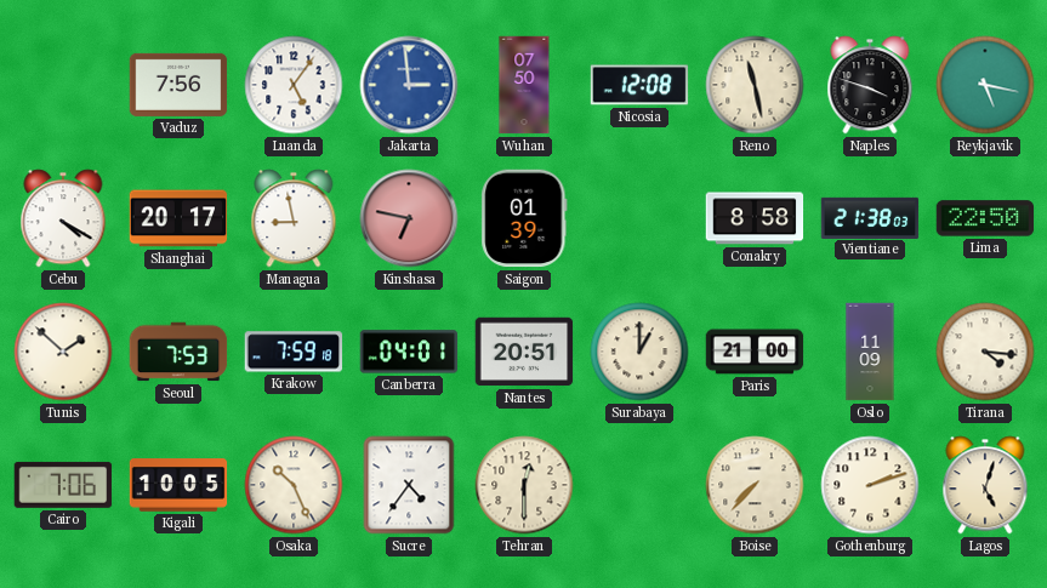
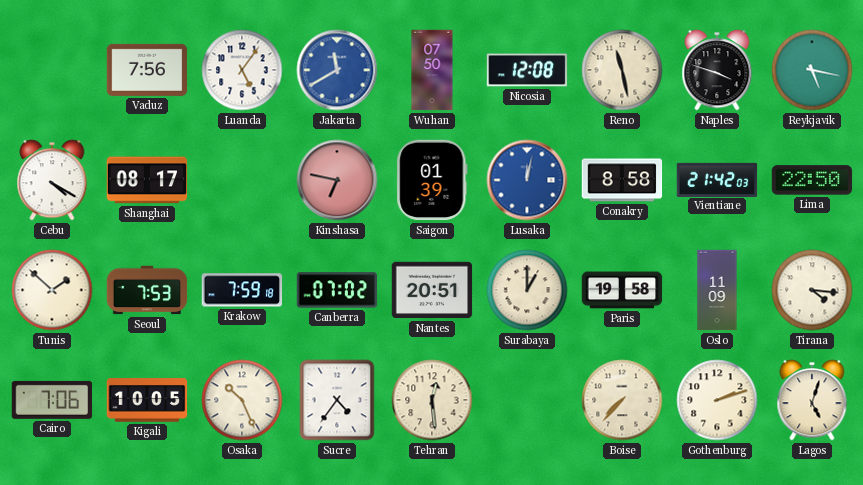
Jakarta: 2:59 -> 11:40 (337, 70)
Shanghai: 20:17 -> 08:17 (147, 180)
Managua: 8:58 -> none (294, 218)
Lusaka: none -> 12:02 (527, 180)
Vientiane: 21:38 -> 21:42 (717, 179)
Canberra: 04:01 -> 07:02 (337, 290)
Paris: 21:00 -> 19:58 (622, 290)
Tehran: 12:30 -> 12:29 (432, 400)
